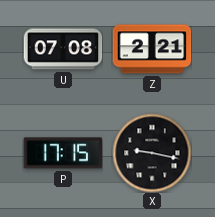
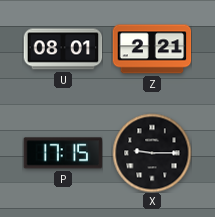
U: 07:08 -> 08:01 (63, 49)
X: 9:17 -> 9:15 (152, 153)
